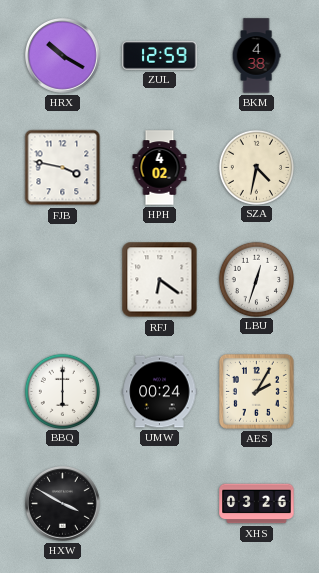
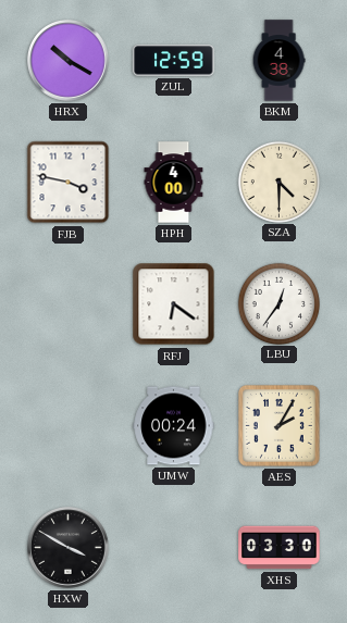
HPH: 4:02 -> 4:00 (174, 183)
SZA: 4:32 -> 4:30 (278, 182)
LBU: 12:33 -> 12:36 (278, 303)
BBQ: 6:00 -> none (62, 391)
XHS: 03:26 -> 03:30 (280, 548)
